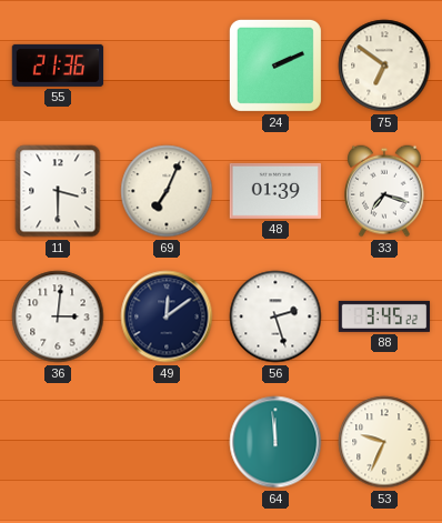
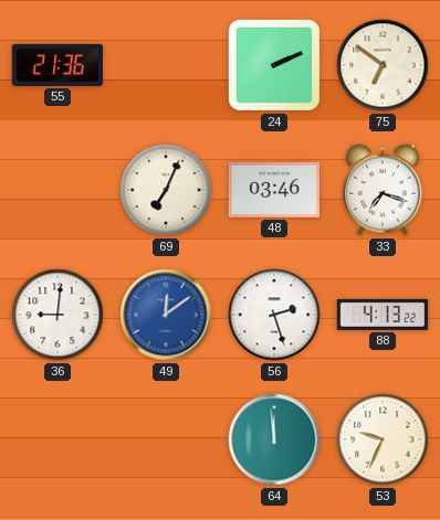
11: 3:30 -> none (58, 191)
48: 01:39 -> 03:46 (273, 190)
36: 3:01 -> 9:01 (57, 315)
49 dial: navy -> blue (166, 315)
88: 3:45 -> 4:13 (383, 315)
